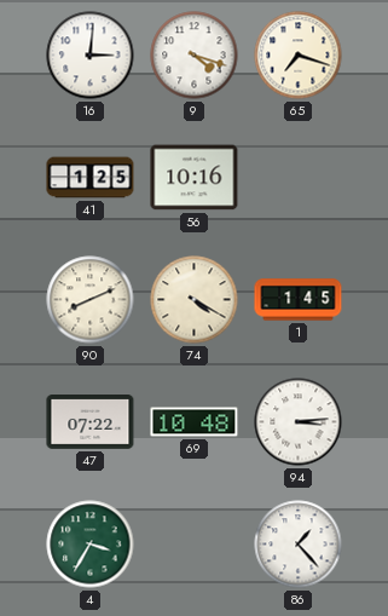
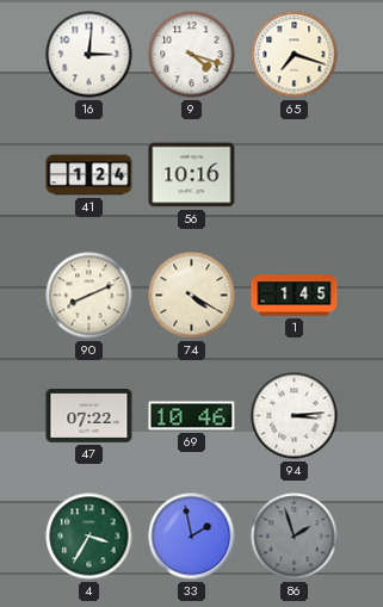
41: 1:25 -> 1:24 (89, 175)
69: 10:48 -> 10:46 (192, 416)
33: none -> 1:58 (192, 537)
86: 1:23 -> 1:57 (295, 537)
86 dial: white -> grey (295, 537)
